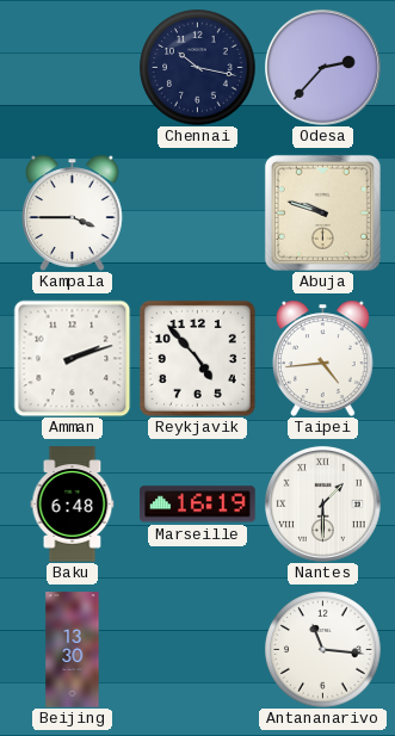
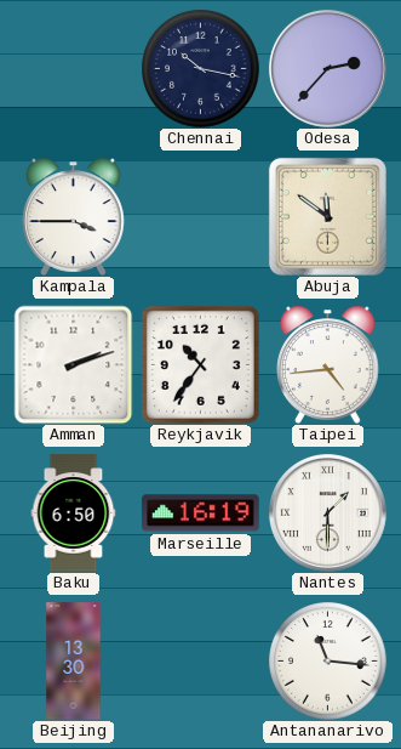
Abuja: 9:48 -> 11:51 (327, 216)
Reykjavik: 4:53 -> 10:36 (200, 364)
Baku: 6:48 -> 6:50 (74, 513)
